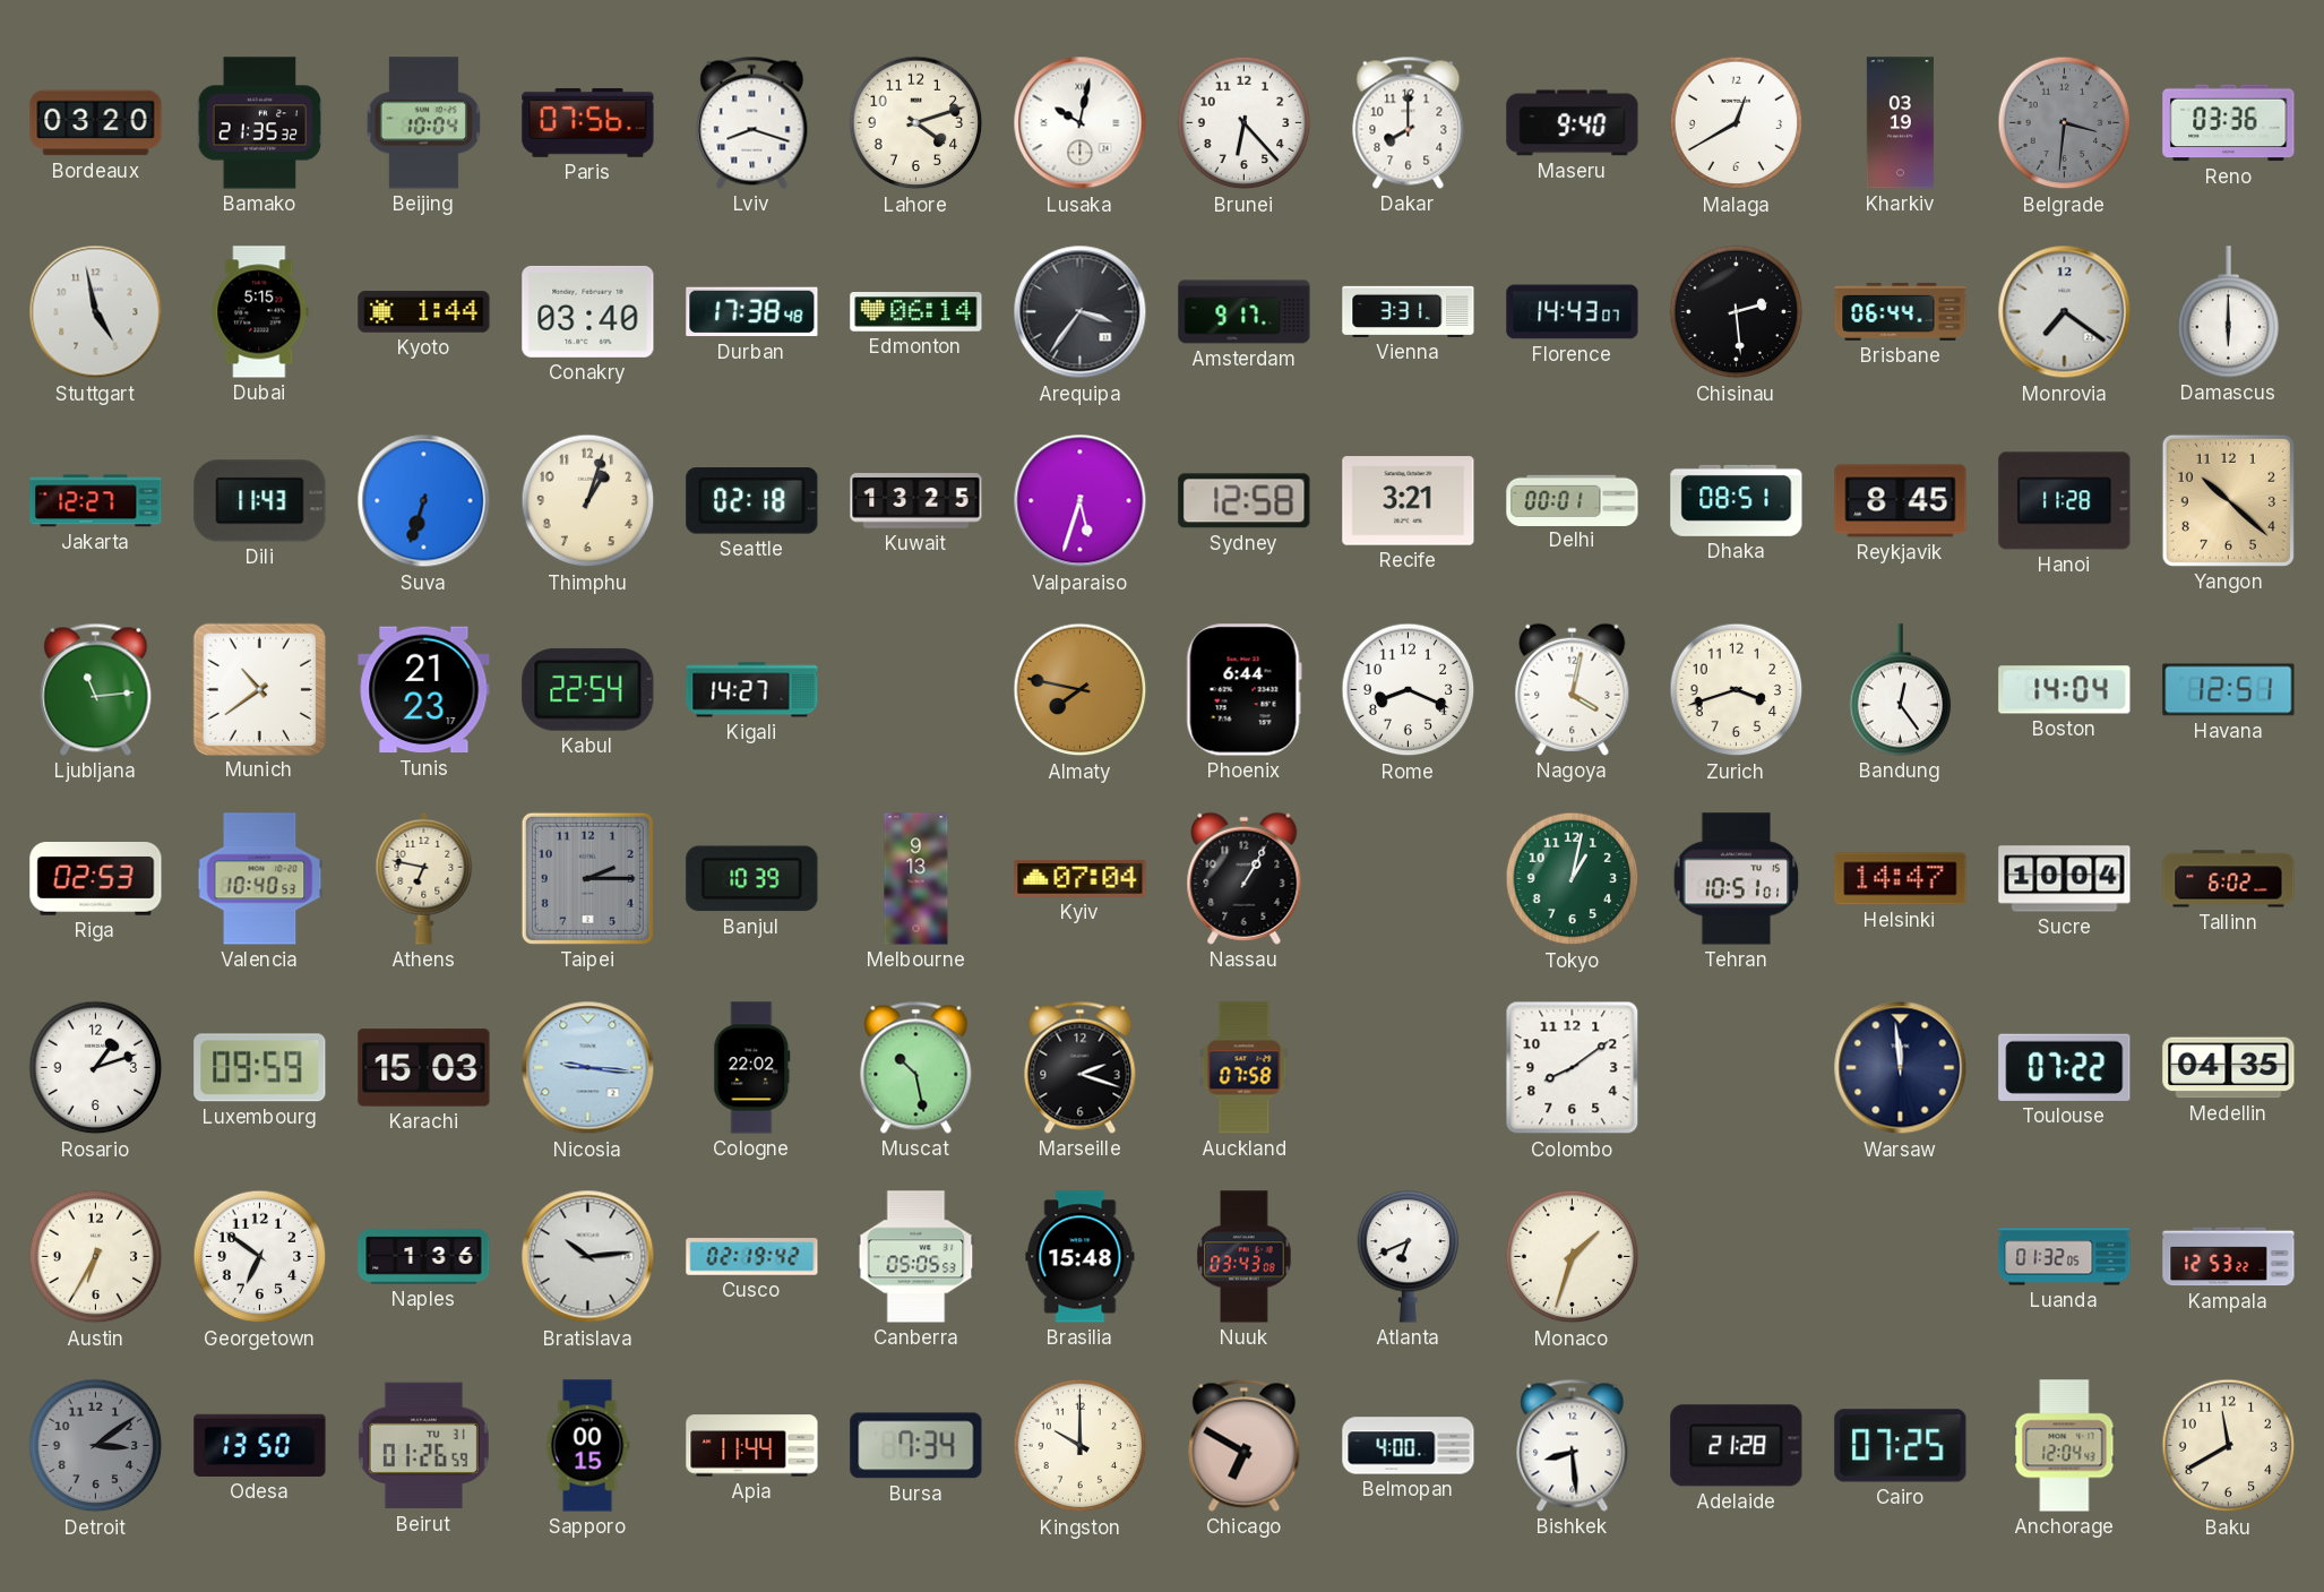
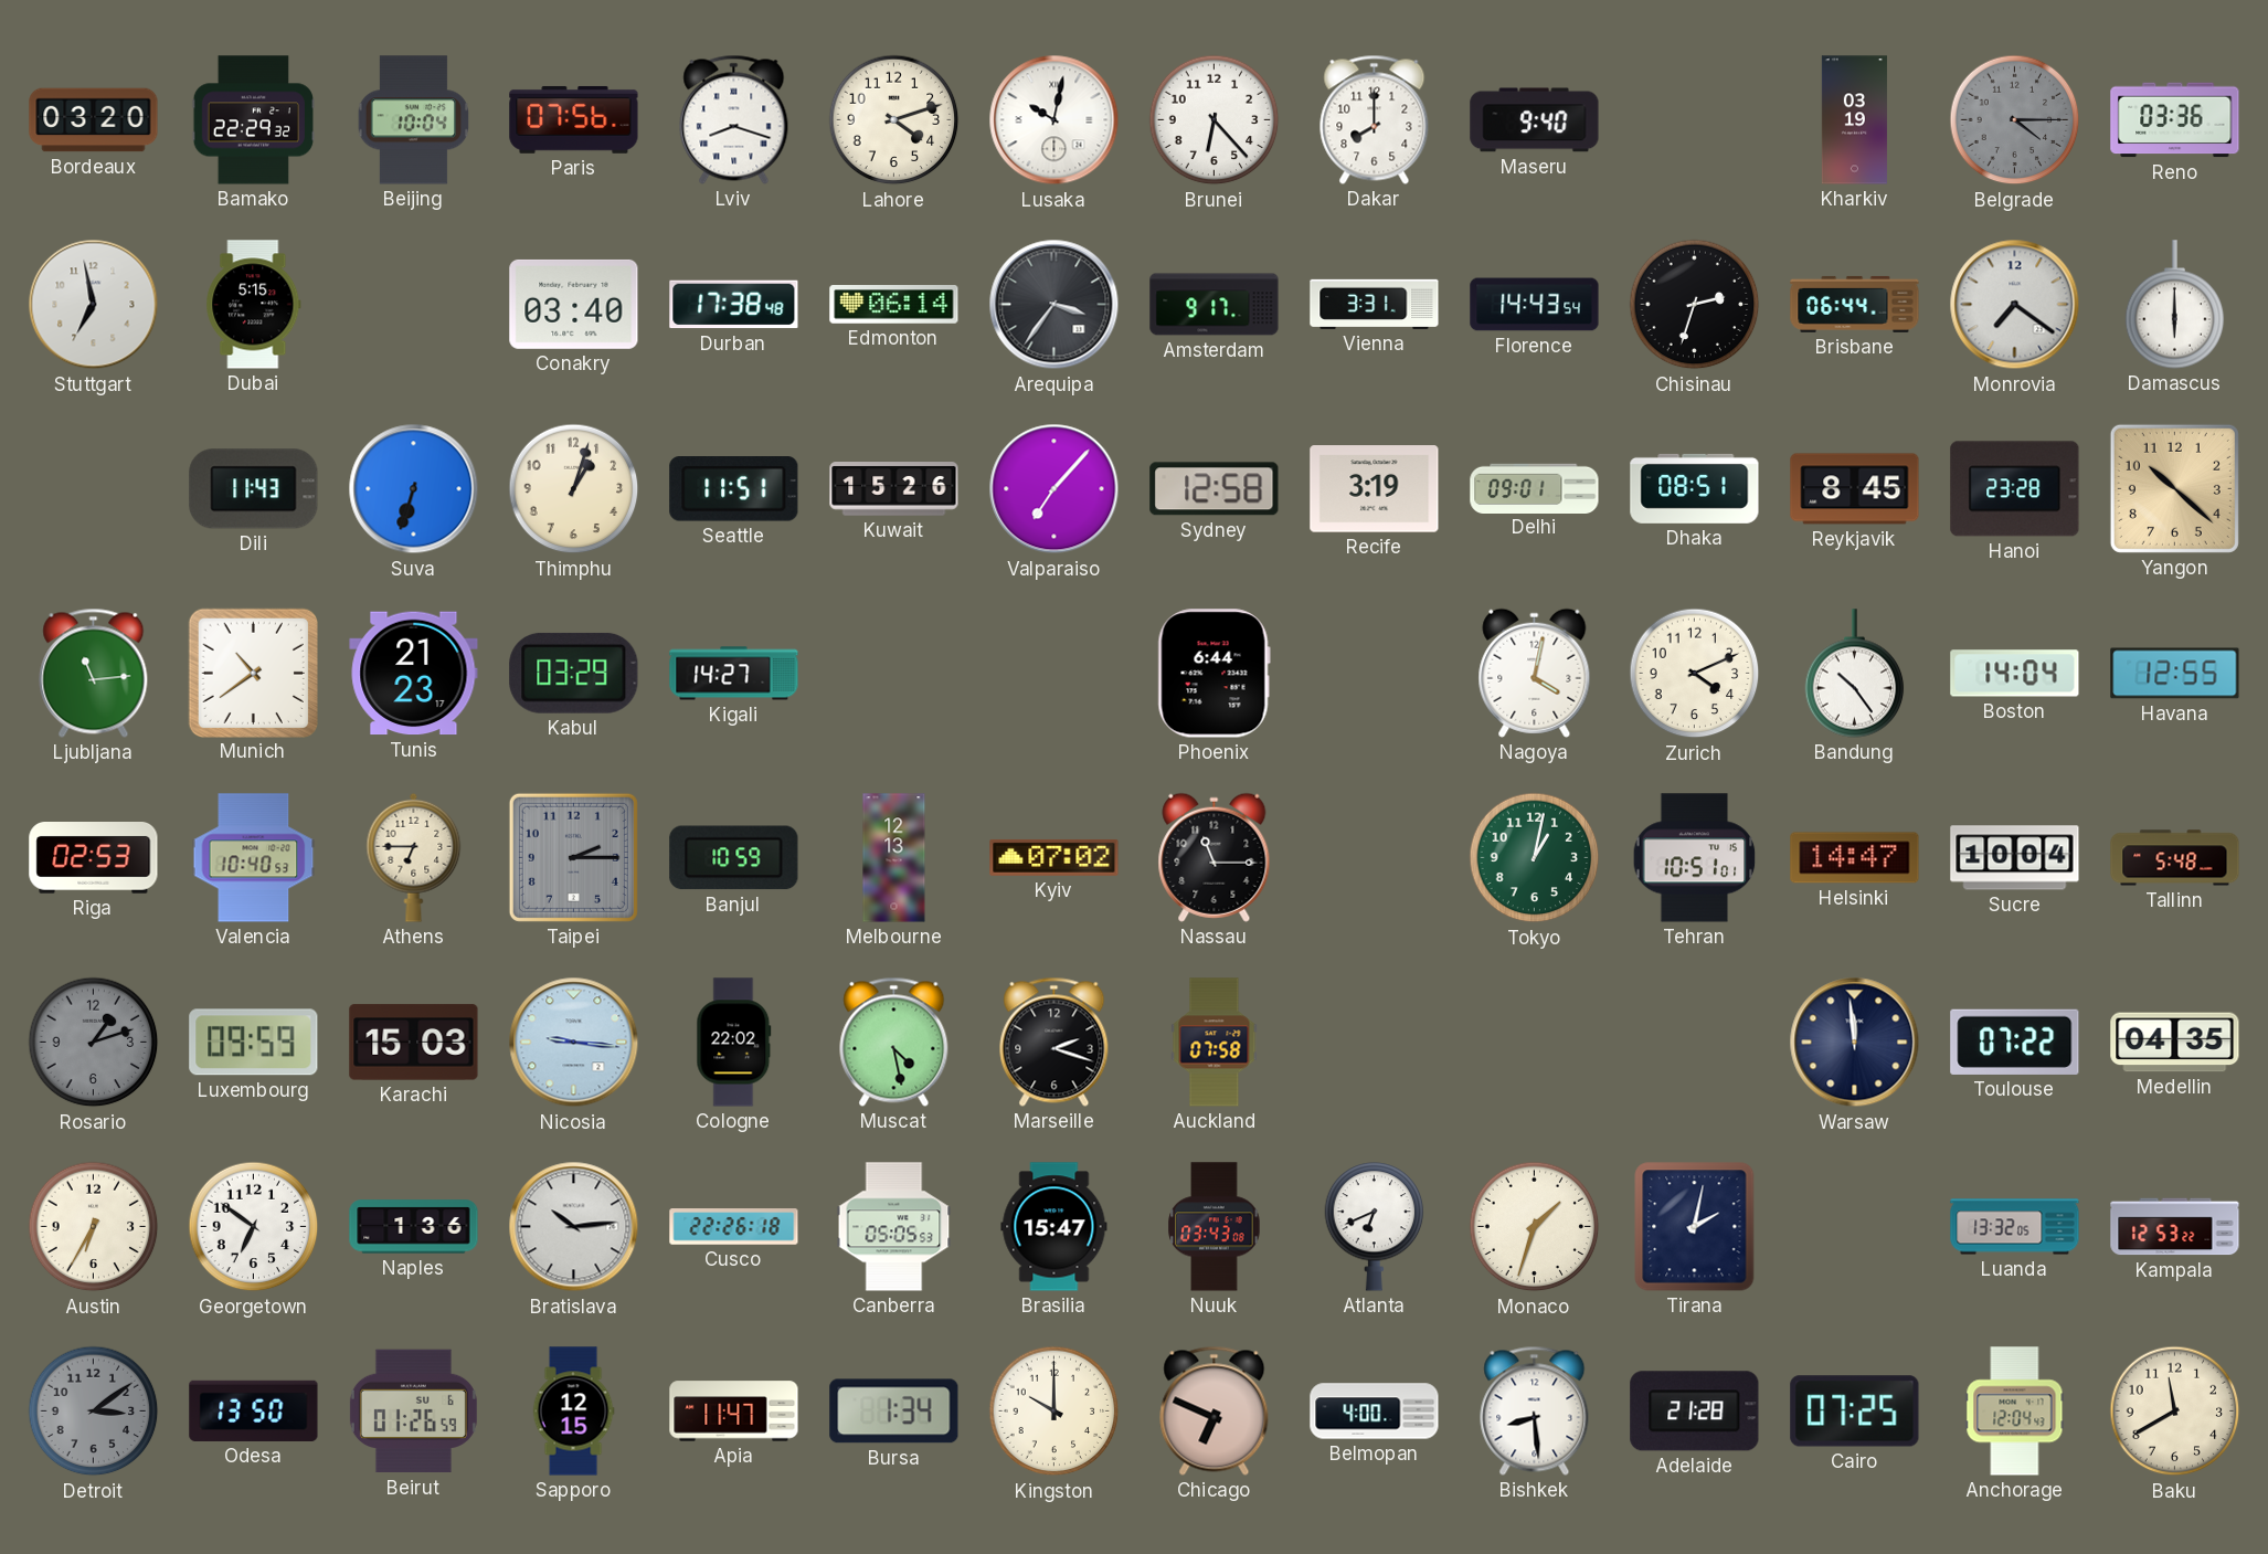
Bamako: 21:35 -> 22:29 (254, 120)
Malaga: 12:40 -> none (1737, 123)
Belgrade: 3:31 -> 4:15 (2015, 120)
Stuttgart: 4:58 -> 6:58 (94, 305)
Kyoto: 1:44 -> none (424, 312)
Florence: 14:43:07 -> 14:43:54 (1535, 305)
Chisinau: 2:29 -> 2:33 (1695, 305)
Jakarta: 12:27 -> none (96, 501)
Seattle: 02:18 -> 11:51 (734, 489)
Kuwait: 13:25 -> 15:26 (894, 489)
Valparaiso: 5:33 -> 7:07 (1054, 489)
Recife: 3:21 -> 3:19 (1375, 489)
Delhi: 00:01 -> 09:01 (1535, 488)
Hanoi: 11:28 -> 23:28 (2015, 489)
Kabul: 22:54 -> 03:29 (574, 673)
Almaty: 7:47 -> none (1081, 690)
Rome: 8:19 -> none (1409, 690)
Zurich: 3:42 -> 4:11 (1695, 674)
Bandung: 12:24 -> 10:24 (1855, 674)
Havana: 12:51 -> 12:55 (2175, 674)
Athens: 6:47 -> 6:45 (414, 857)
Banjul: 10:39 -> 10:59 (734, 858)
Melbourne: 9:13 -> 12:13 (894, 858)
Kyiv: 07:04 -> 07:02 (1054, 857)
Nassau: 1:05 -> 11:15 (1215, 857)
Tallinn: 6:02 -> 5:48 (2175, 858)
Rosario dial: white -> grey (94, 1043)
Muscat: 10:28 -> 4:28 (894, 1042)
Colombo: 8:09 -> none (1573, 1068)
Cusco: 02:19 -> 22:26 (734, 1227)
Brasilia: 15:48 -> 15:47 (1054, 1227)
Tirana: none -> 2:02 (1695, 1227)
Luanda: 01:32 -> 13:32 (2015, 1227)
Beirut date: TU 31 -> SU 6 (413, 1412)
Sapporo: 00:15 -> 12:15 (573, 1412)
Apia: 11:44 -> 11:47 (734, 1412)
Bursa: 7:34 -> 1:34 (894, 1412)
Chicago: 6:50 -> 6:49 (1215, 1410)
